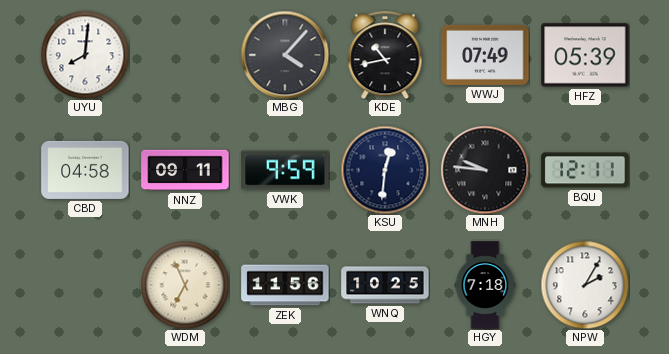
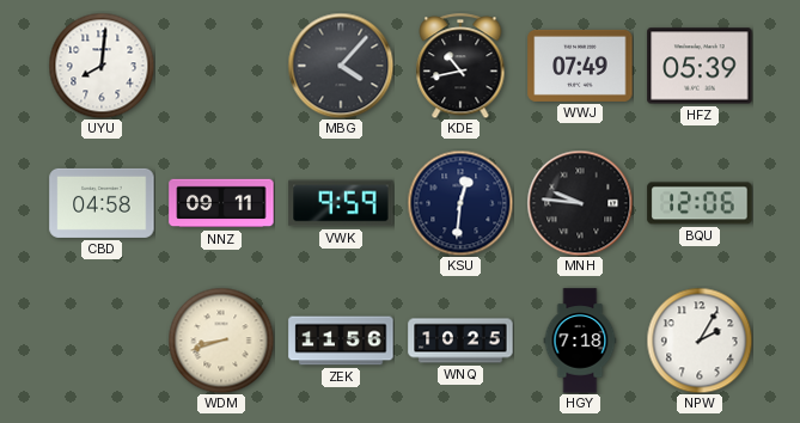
BQU: 12:11 -> 12:06 (700, 203)
WDM: 6:56 -> 8:42 (221, 341)
